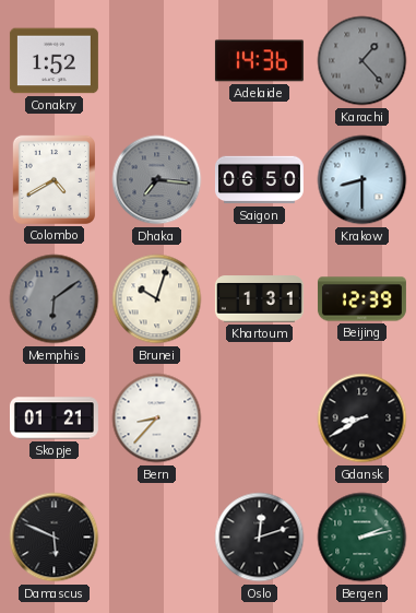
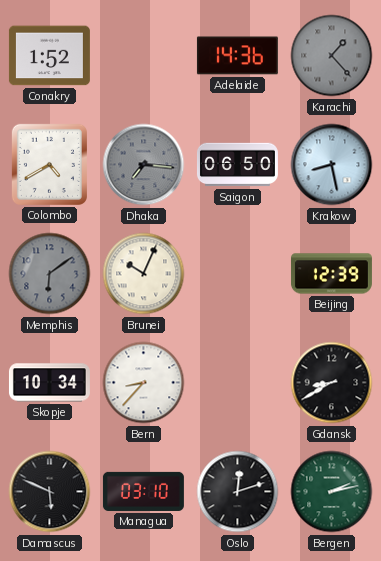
Krakow: 8:30 -> 8:28 (332, 165)
Brunei: 10:03 -> 10:04 (144, 274)
Khartoum: 1:31 -> none (259, 299)
Skopje: 01:21 -> 10:34 (49, 383)
Managua: none -> 03:10 (143, 491)
